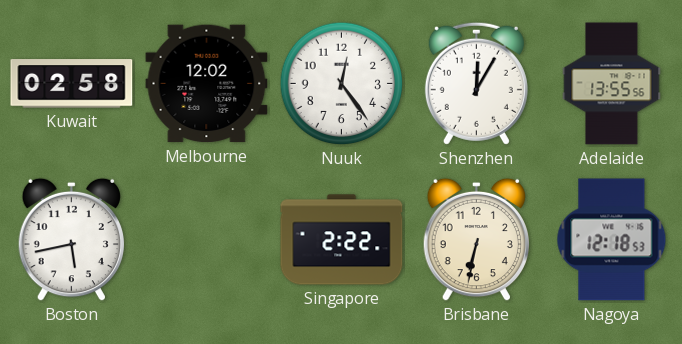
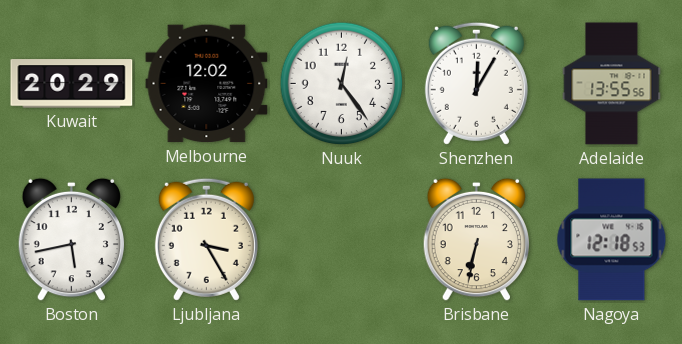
Kuwait: 02:58 -> 20:29 (72, 84)
Ljubljana: none -> 3:25 (206, 239)
Singapore: 2:22 -> none (342, 240)
